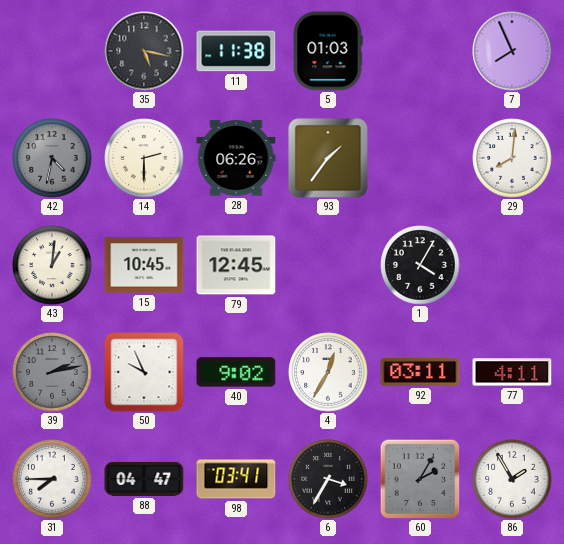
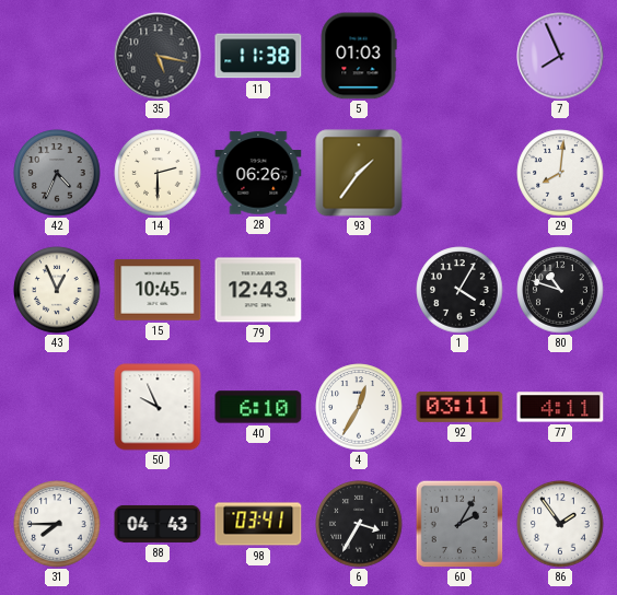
42: 4:32 -> 4:34 (57, 173)
43: 1:01 -> 12:56 (57, 290)
79: 12:45 -> 12:43 (258, 290)
80: none -> 10:48 (560, 290)
39: 2:13 -> none (52, 372)
40: 9:02 -> 6:10 (258, 407)
88: 04:47 -> 04:43 (158, 524)
86: 1:55 -> 1:54 (560, 524)
